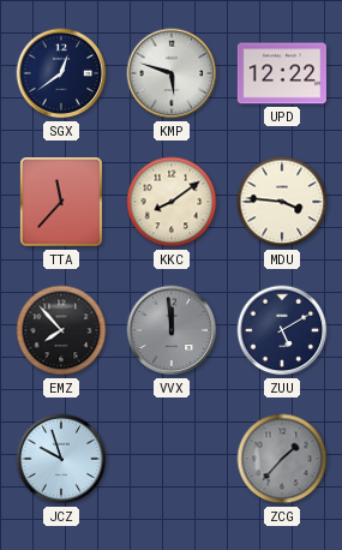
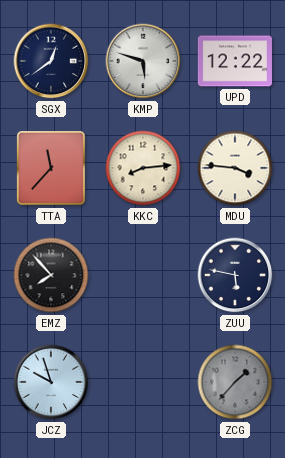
KKC: 8:09 -> 8:14 (143, 168)
VVX: 11:59 -> none (172, 330)
ZUU: 5:10 -> 5:47 (235, 275)
